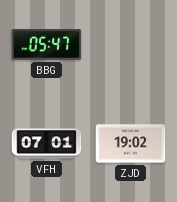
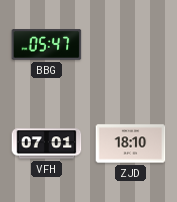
ZJD: 19:02 -> 18:10 (131, 144)
